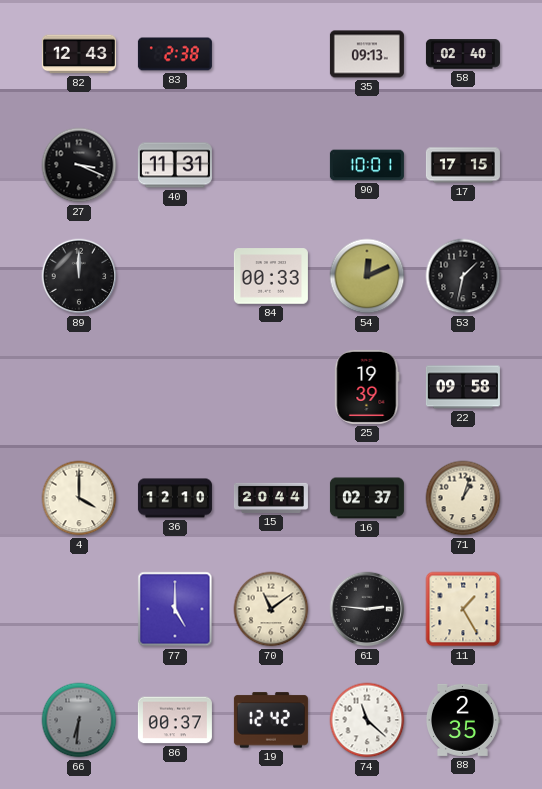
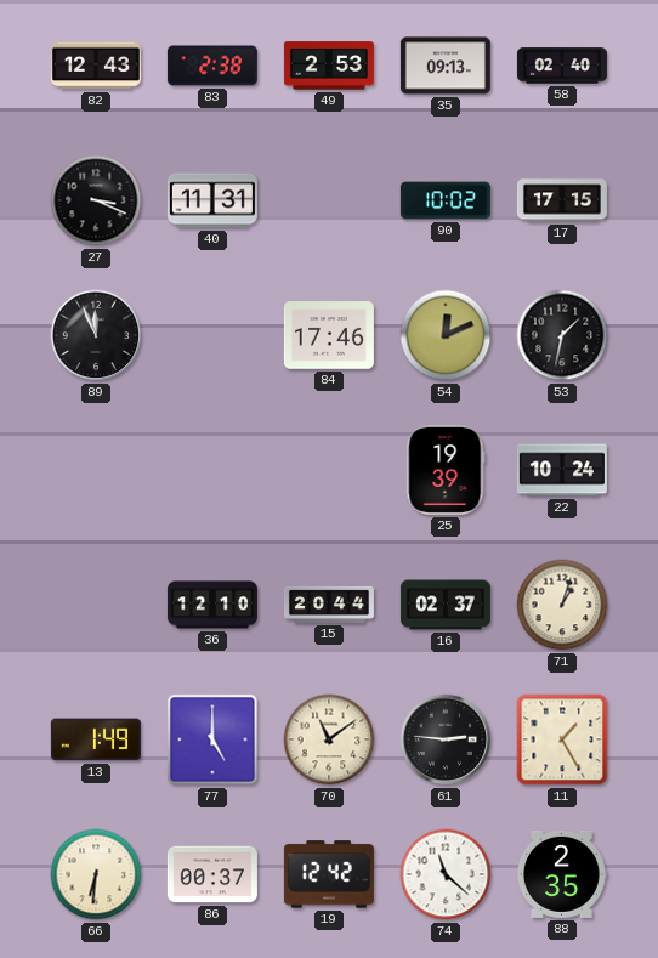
49: none -> 2:53 (329, 66)
90: 10:01 -> 10:02 (446, 200)
89: 12:00 -> 11:56 (96, 335)
84: 00:33 -> 17:46 (329, 335)
22: 09:58 -> 10:24 (562, 470)
4: 4:00 -> none (79, 498)
13: none -> 1:49 (96, 739)
66 dial: grey -> cream (96, 874)
